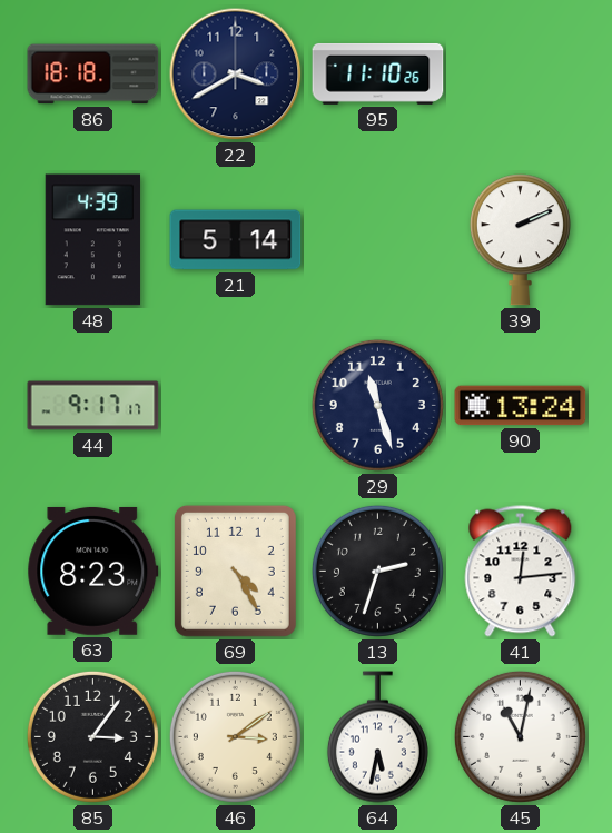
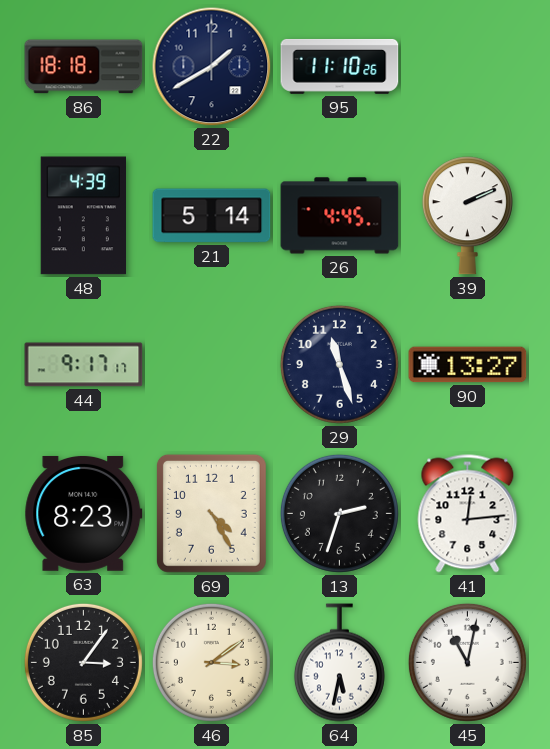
22: 3:40 -> 1:40 (212, 67)
26: none -> 4:45 (340, 216)
90: 13:24 -> 13:27 (468, 365)
